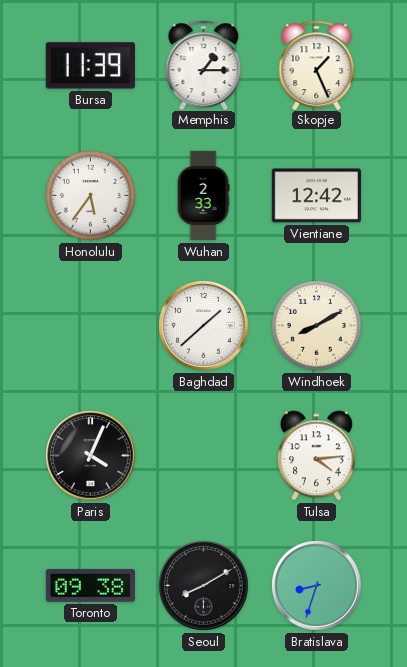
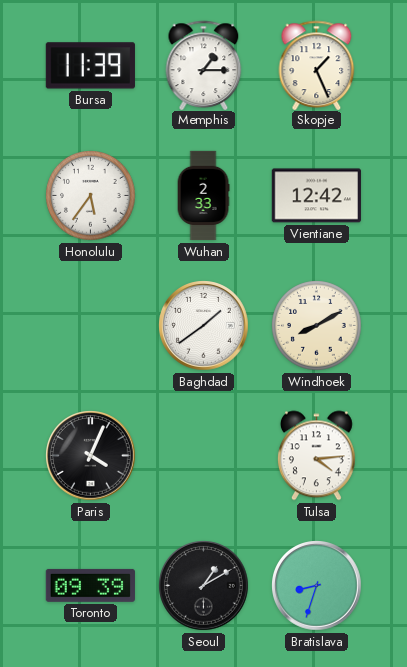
Baghdad: 1:38 -> 1:39 (204, 326)
Toronto: 09:38 -> 09:39 (90, 585)
Seoul: 8:10 -> 1:10 (204, 586)
